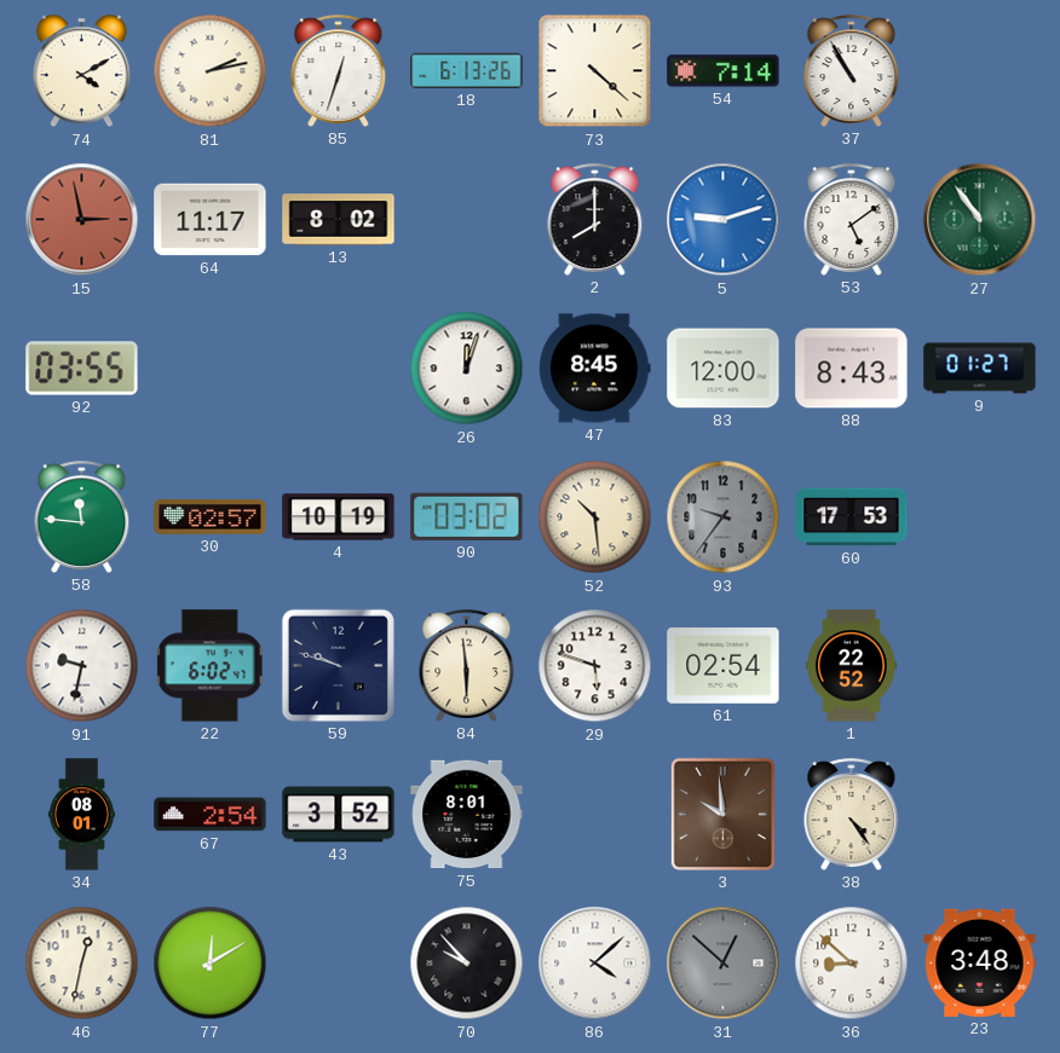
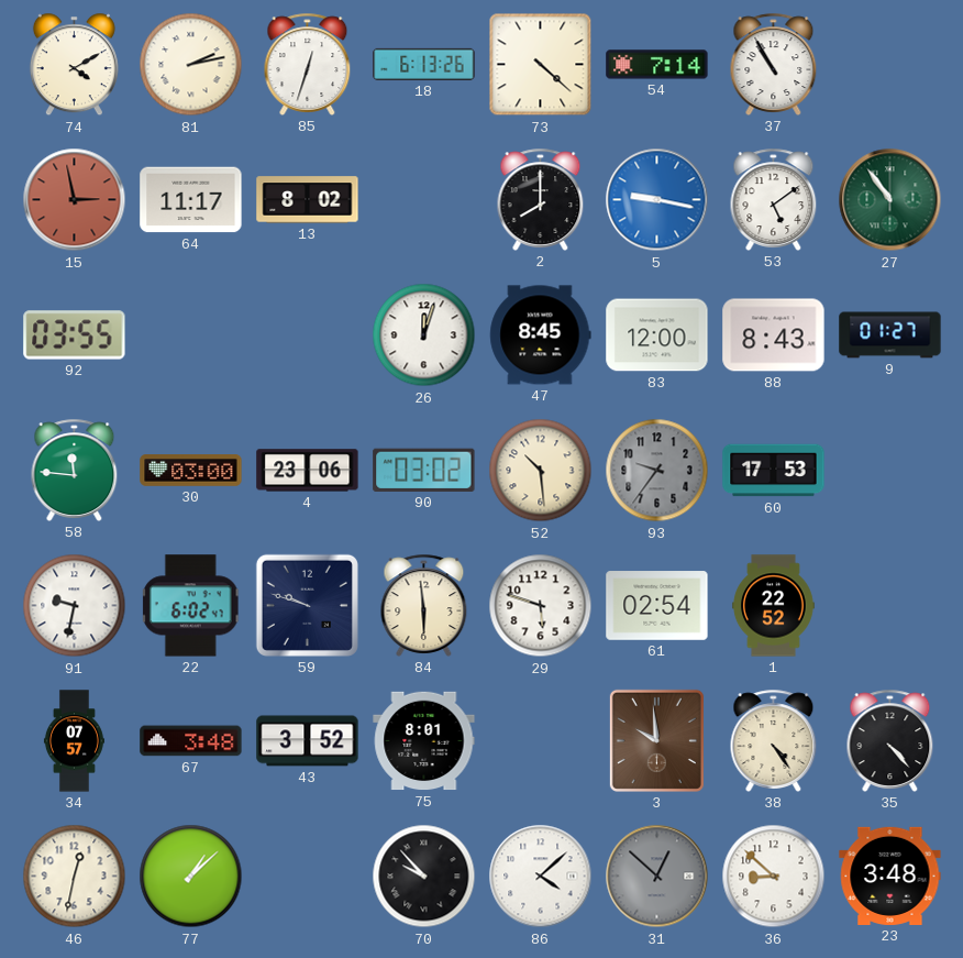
5: 9:12 -> 9:17 (657, 200)
30: 02:57 -> 03:00 (191, 471)
4: 10:19 -> 23:06 (308, 471)
34: 08:01 -> 07:57 (74, 741)
67: 2:54 -> 3:48 (191, 741)
35: none -> 4:23 (890, 740)
77: 12:10 -> 1:08 (191, 877)
